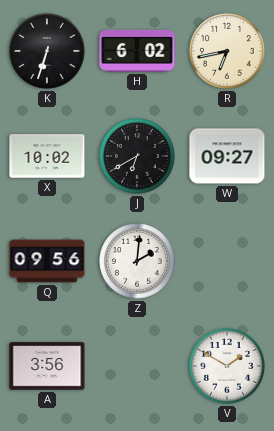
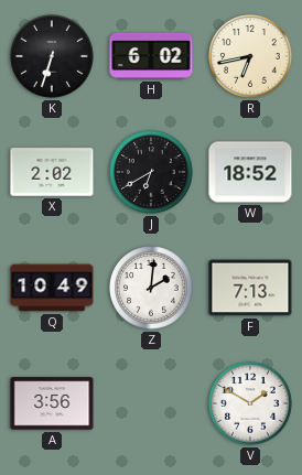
X: 10:02 -> 2:02 (52, 172)
W: 09:27 -> 18:52 (250, 172)
Q: 09:56 -> 10:49 (52, 288)
F: none -> 7:13 (250, 288)
